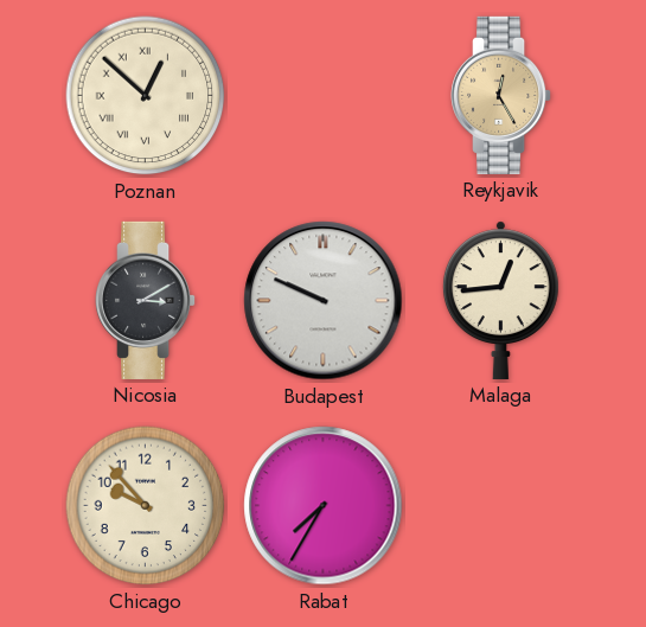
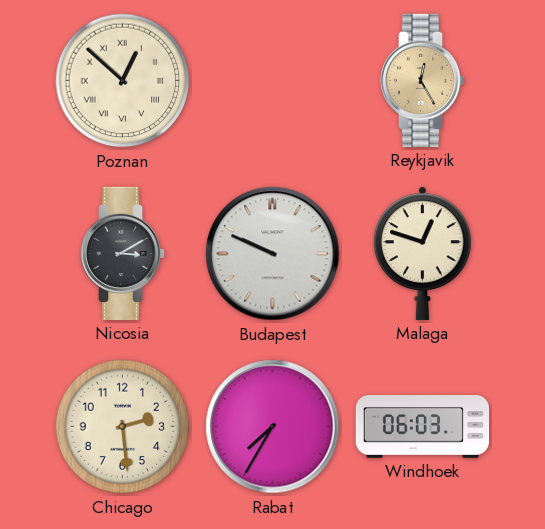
Malaga: 12:44 -> 12:48 (422, 253)
Chicago: 9:53 -> 2:29 (123, 427)
Windhoek: none -> 06:03 (422, 427)
